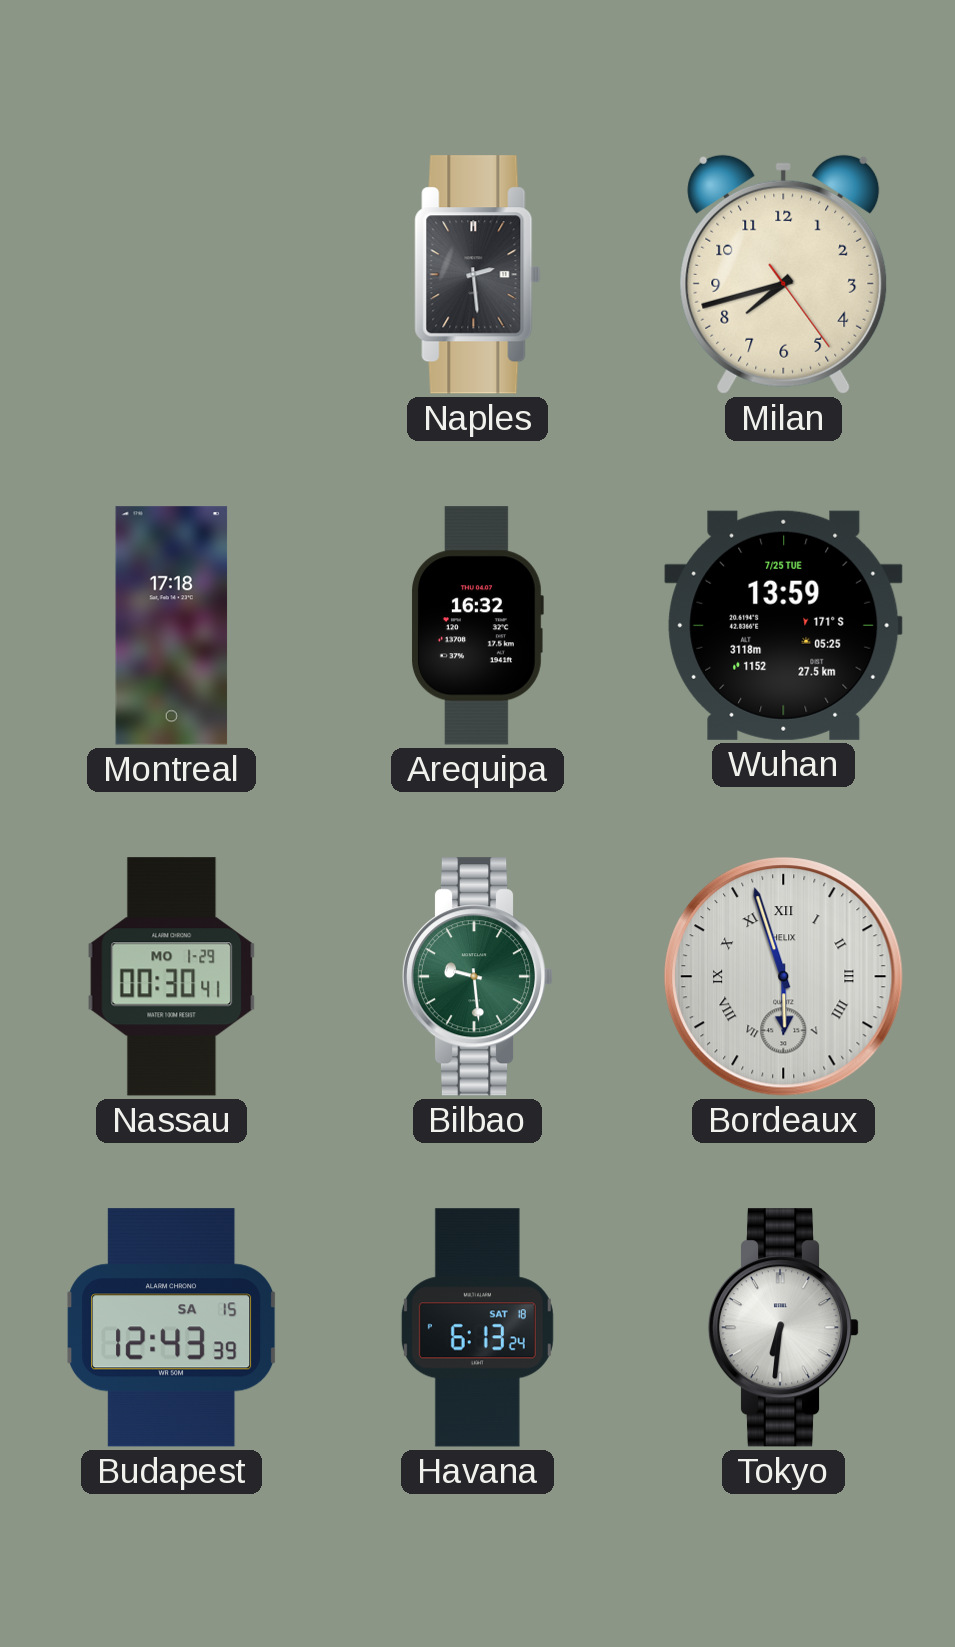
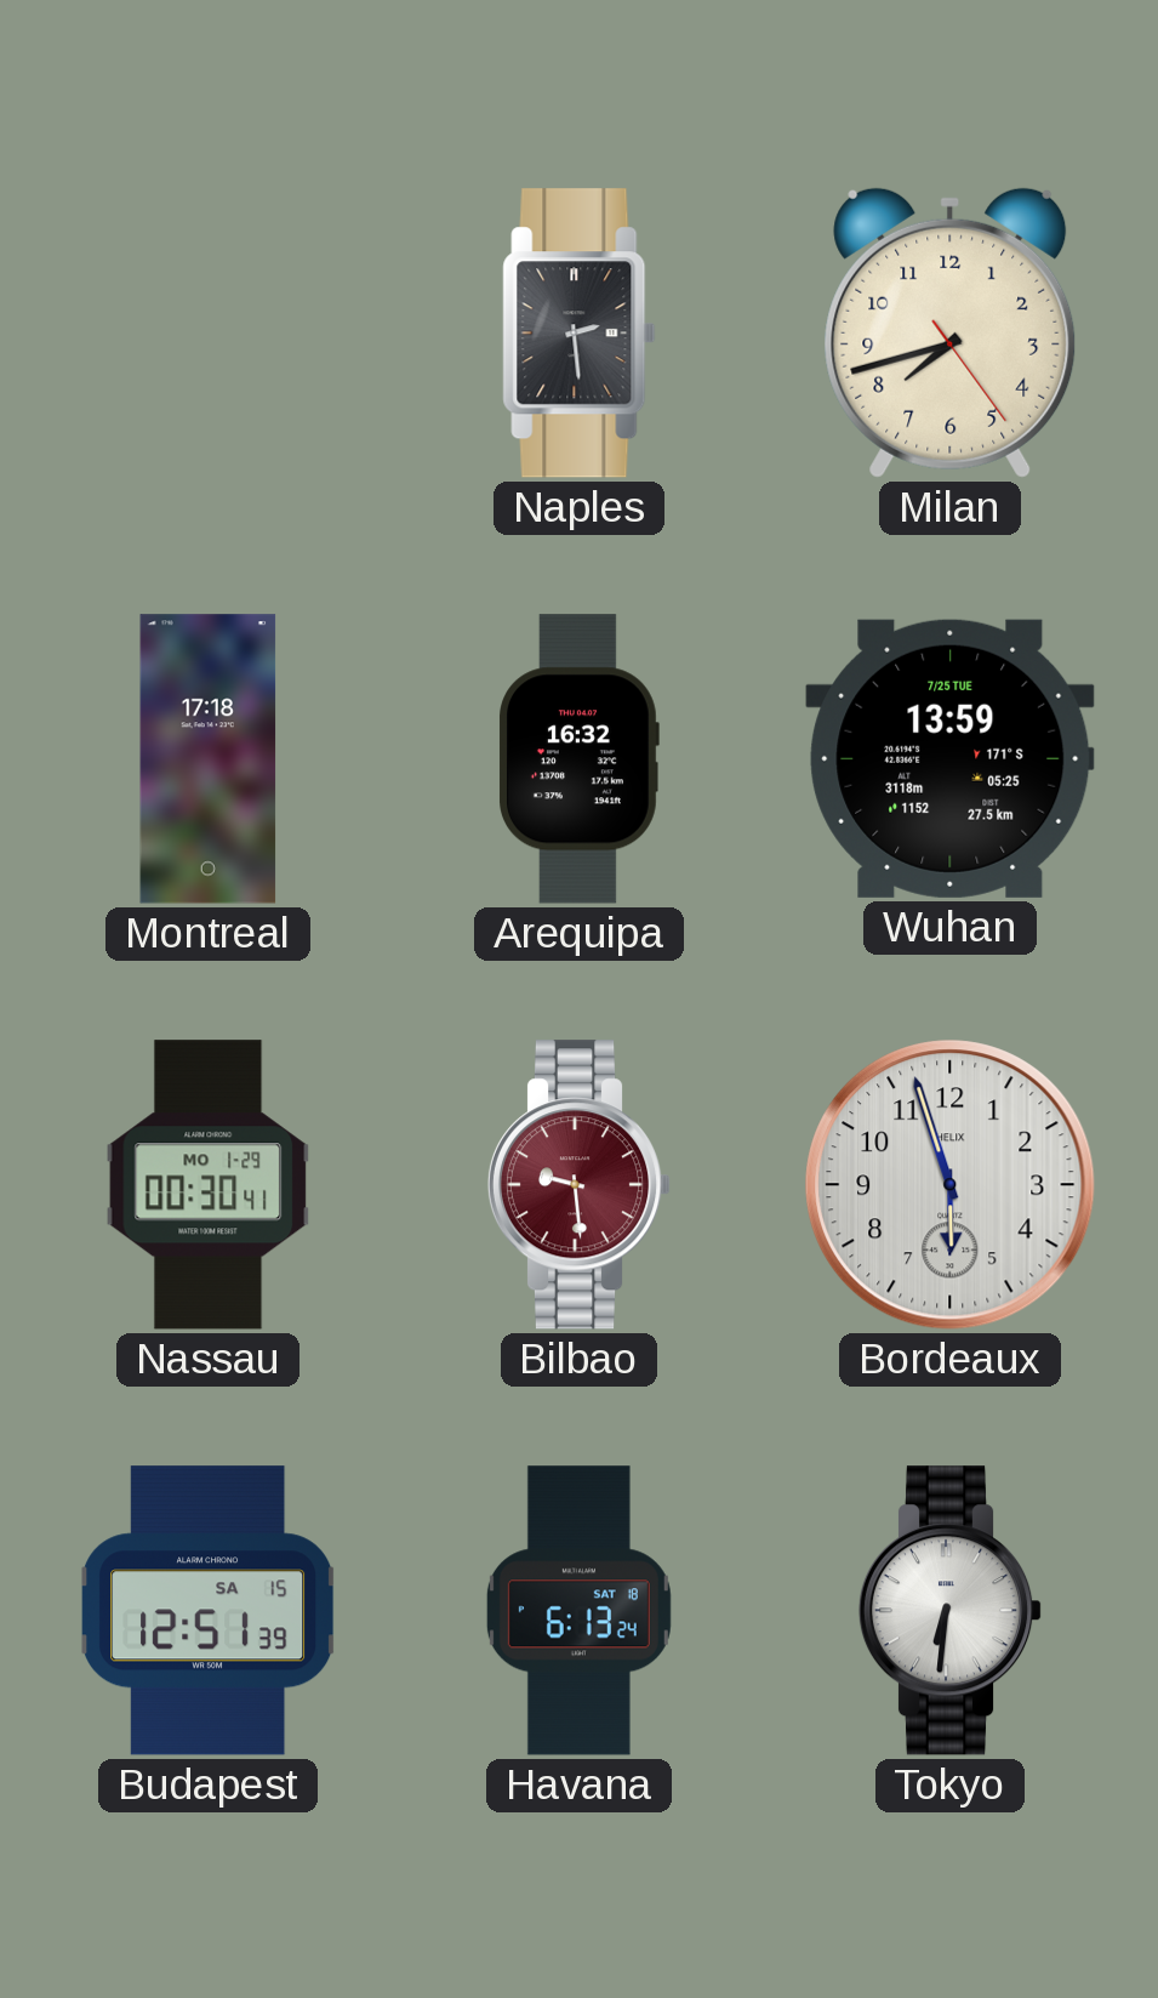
Bilbao dial: green -> burgundy (580, 1185)
Bordeaux numerals: Roman -> Arabic (951, 1185)
Budapest: 12:43 -> 12:51 (209, 1611)
